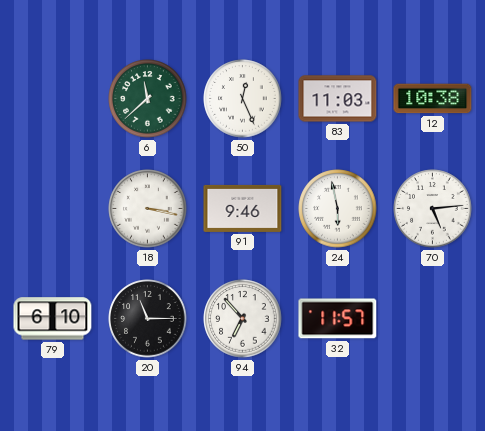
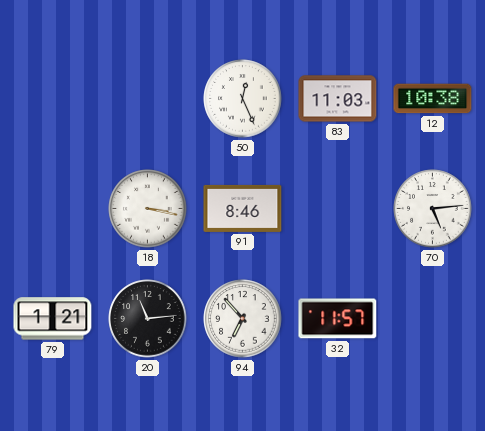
6: 11:38 -> none (148, 99)
91: 9:46 -> 8:46 (243, 208)
24: 5:58 -> none (338, 209)
79: 6:10 -> 1:21 (53, 319)
20: 11:15 -> 11:14 (148, 319)
